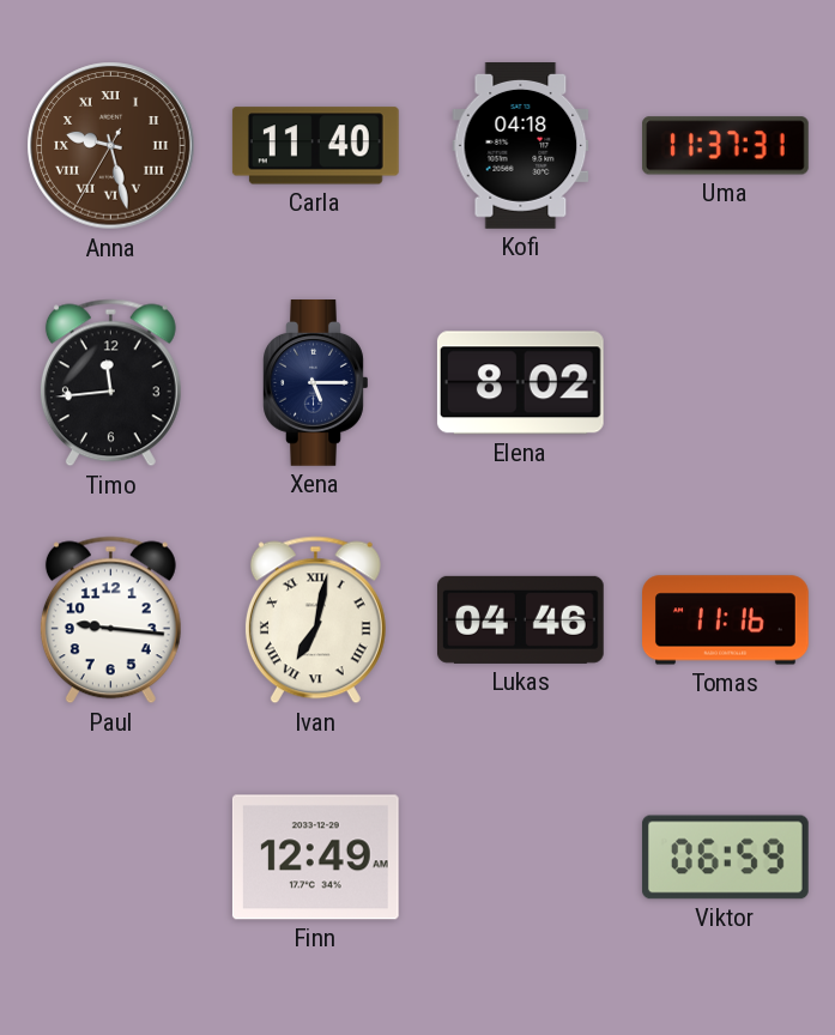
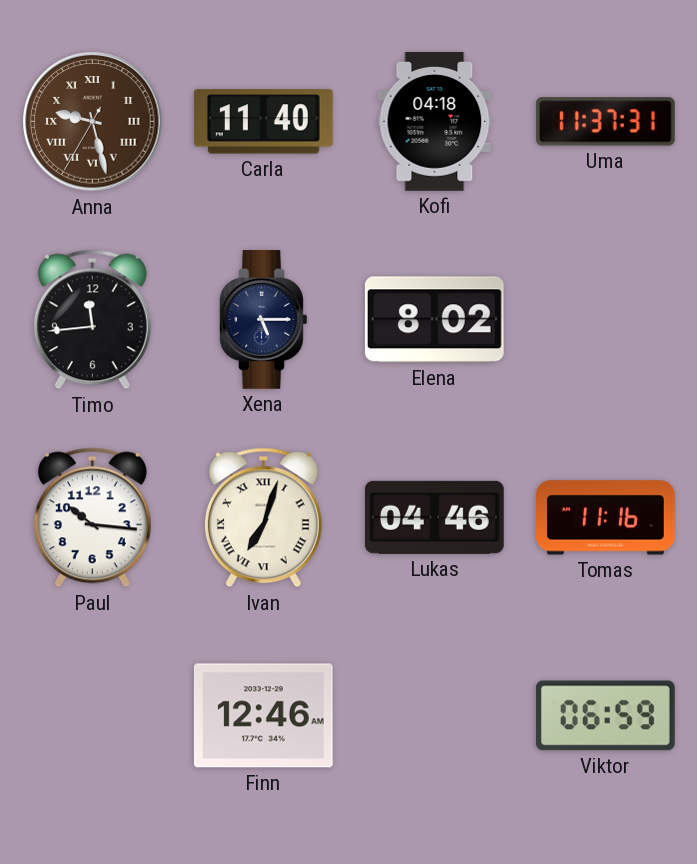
Paul: 9:16 -> 10:16 (92, 518)
Ivan: 7:02 -> 7:03 (263, 518)
Finn: 12:49 -> 12:46 (263, 716)
